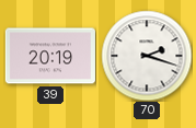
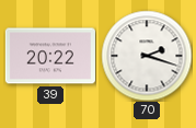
39: 20:19 -> 20:22 (50, 56)
